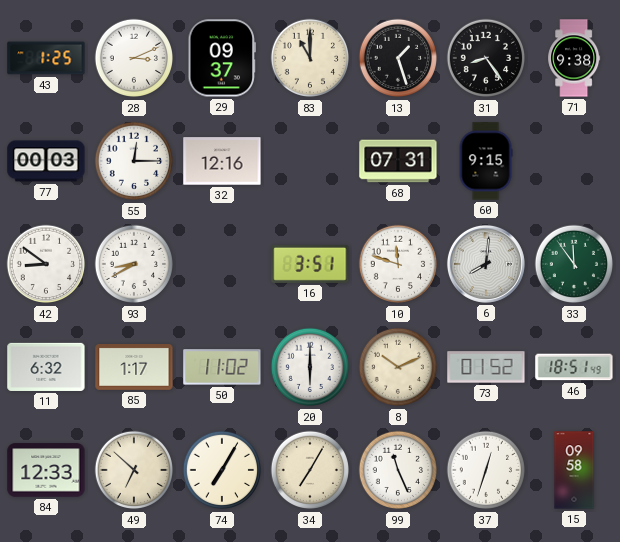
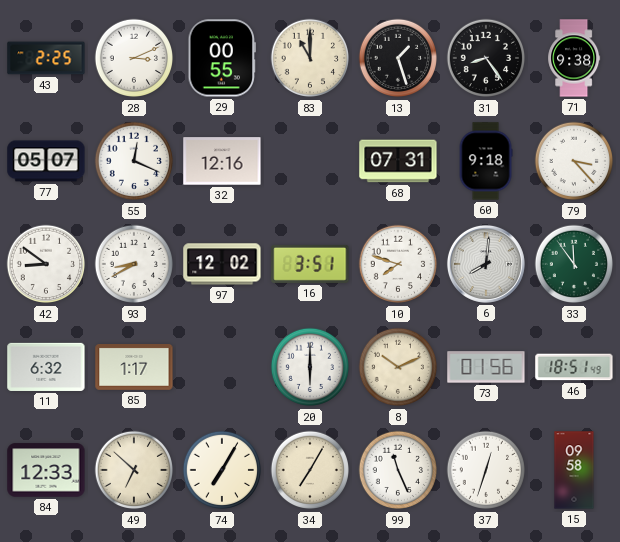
43: 1:25 -> 2:25 (46, 58)
29: 09:37 -> 00:55 (222, 58)
77: 00:03 -> 05:07 (46, 161)
55: 12:15 -> 12:19 (134, 161)
60: 9:15 -> 9:18 (486, 161)
79: none -> 3:23 (574, 161)
97: none -> 12:02 (222, 264)
10: 11:48 -> 7:48 (398, 264)
50: 11:02 -> none (222, 367)
73: 01:52 -> 01:56 (486, 367)
